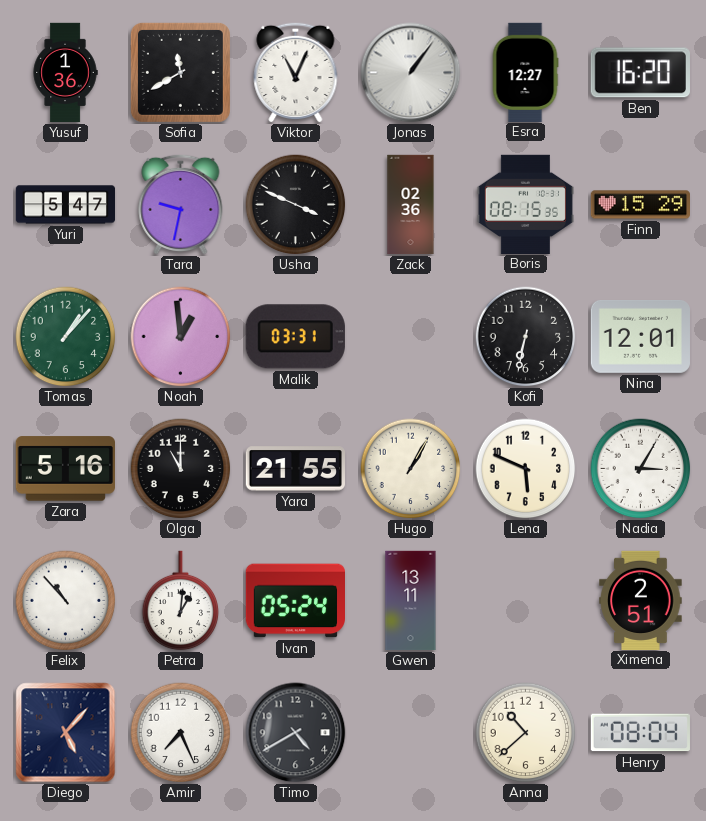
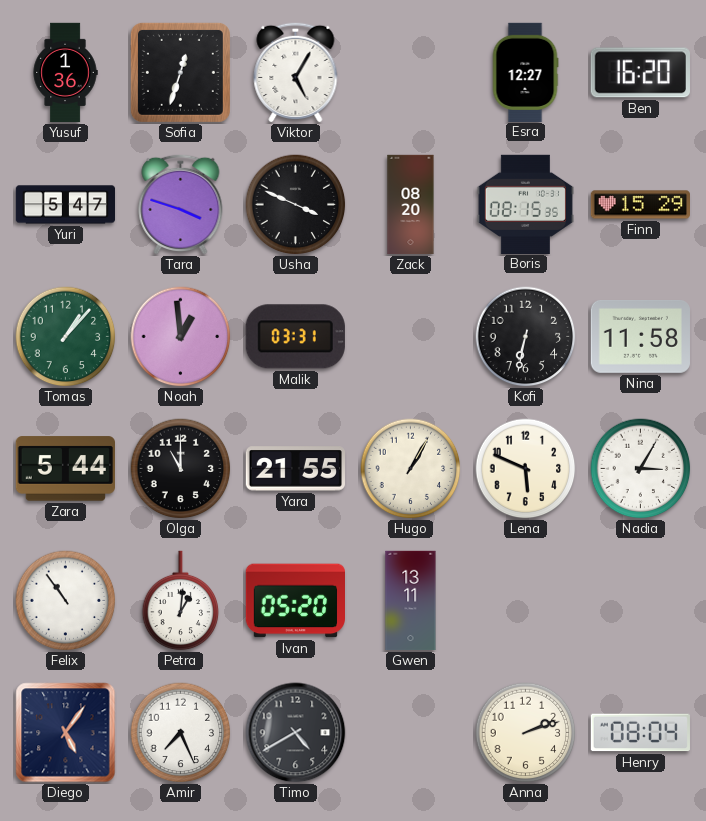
Sofia: 11:40 -> 12:33 (180, 72)
Viktor: 11:04 -> 5:05 (296, 72)
Jonas: 1:06 -> none (411, 73)
Tara: 9:32 -> 3:48 (181, 204)
Zack: 02:36 -> 08:20 (411, 205)
Nina: 12:01 -> 11:58 (640, 336)
Zara: 5:16 -> 5:44 (65, 469)
Felix: 10:53 -> 10:54 (66, 601)
Ivan: 05:24 -> 05:20 (295, 601)
Ximena: 2:51 -> none (641, 600)
Diego: 5:07 -> 5:06 (66, 733)
Anna: 10:38 -> 2:12 (526, 733)
